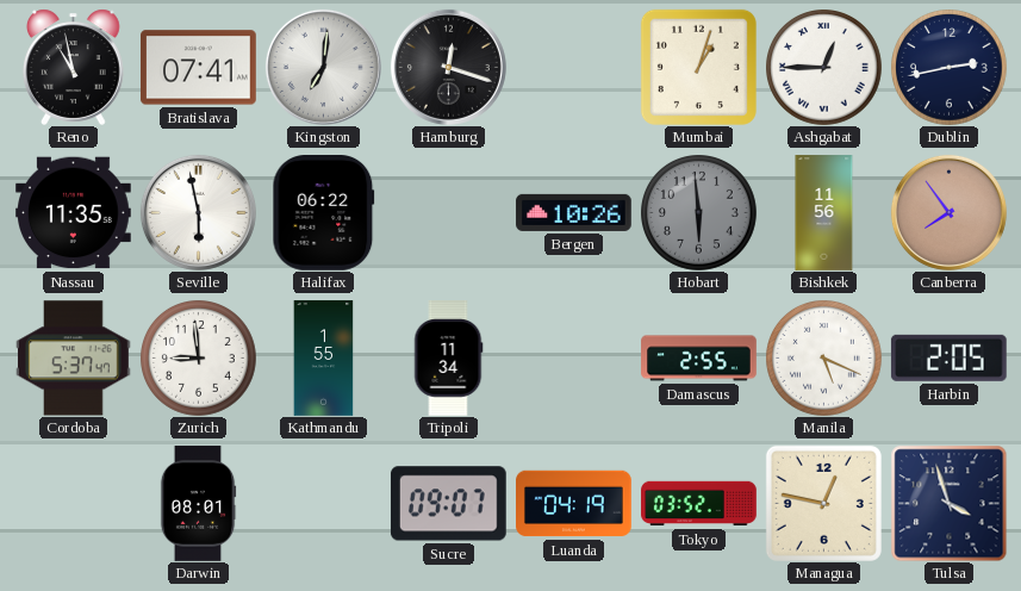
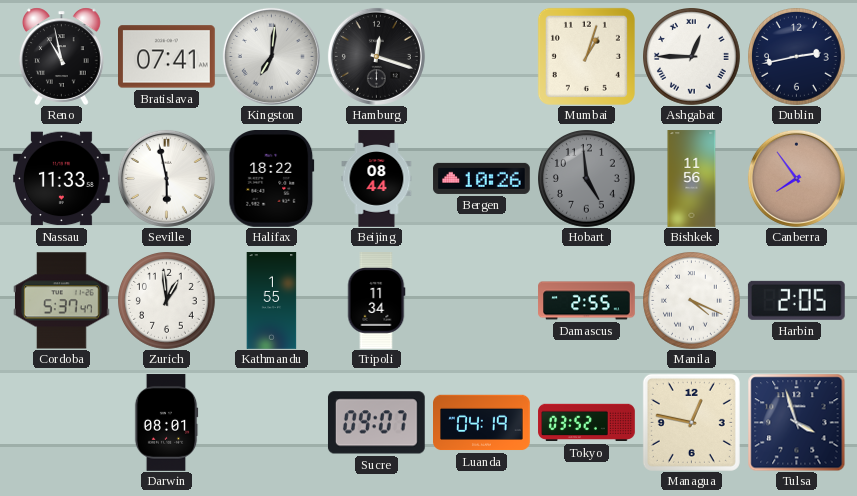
Nassau: 11:35 -> 11:33 (62, 179)
Halifax: 06:22 -> 18:22 (272, 179)
Beijing: none -> 08:44 (377, 179)
Hobart: 5:59 -> 4:59 (587, 179)
Zurich: 8:59 -> 12:59 (167, 301)
Manila: 5:19 -> 4:19 (692, 301)
